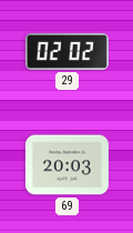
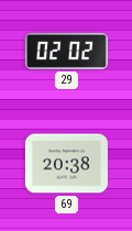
69: 20:03 -> 20:38 (66, 164)
